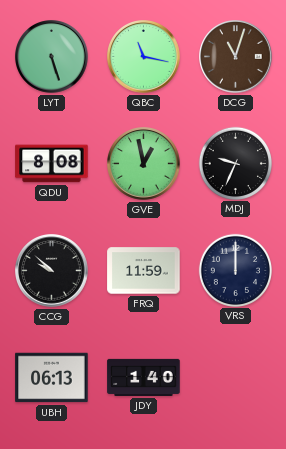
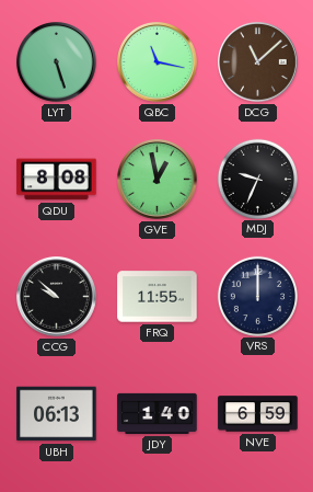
DCG: 11:03 -> 11:08 (258, 62)
FRQ: 11:59 -> 11:55 (158, 297)
NVE: none -> 6:59 (258, 414)
